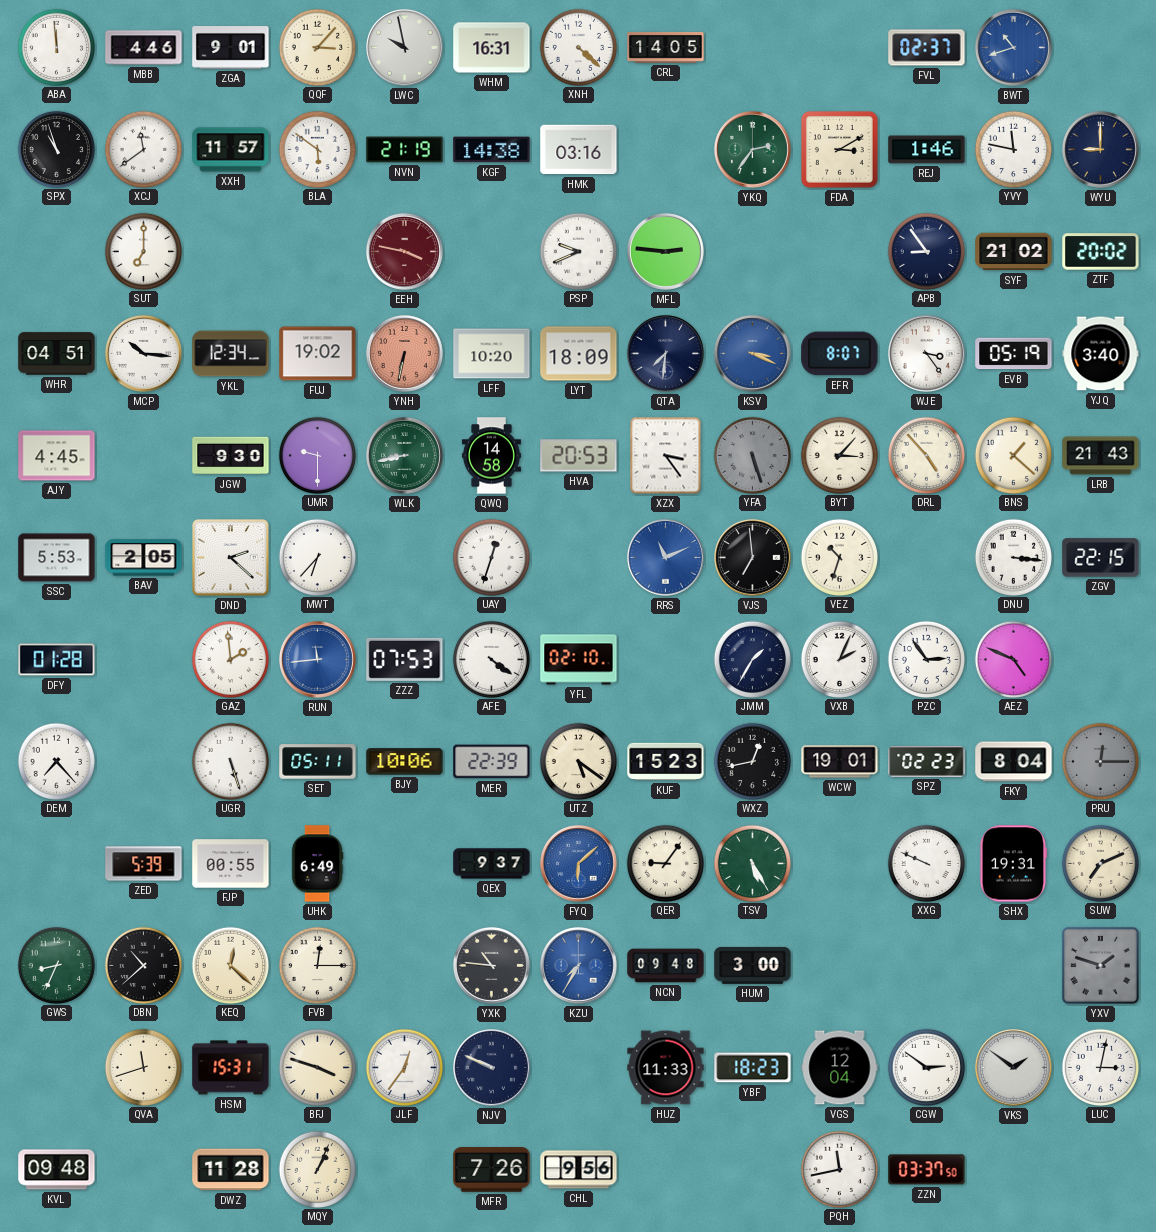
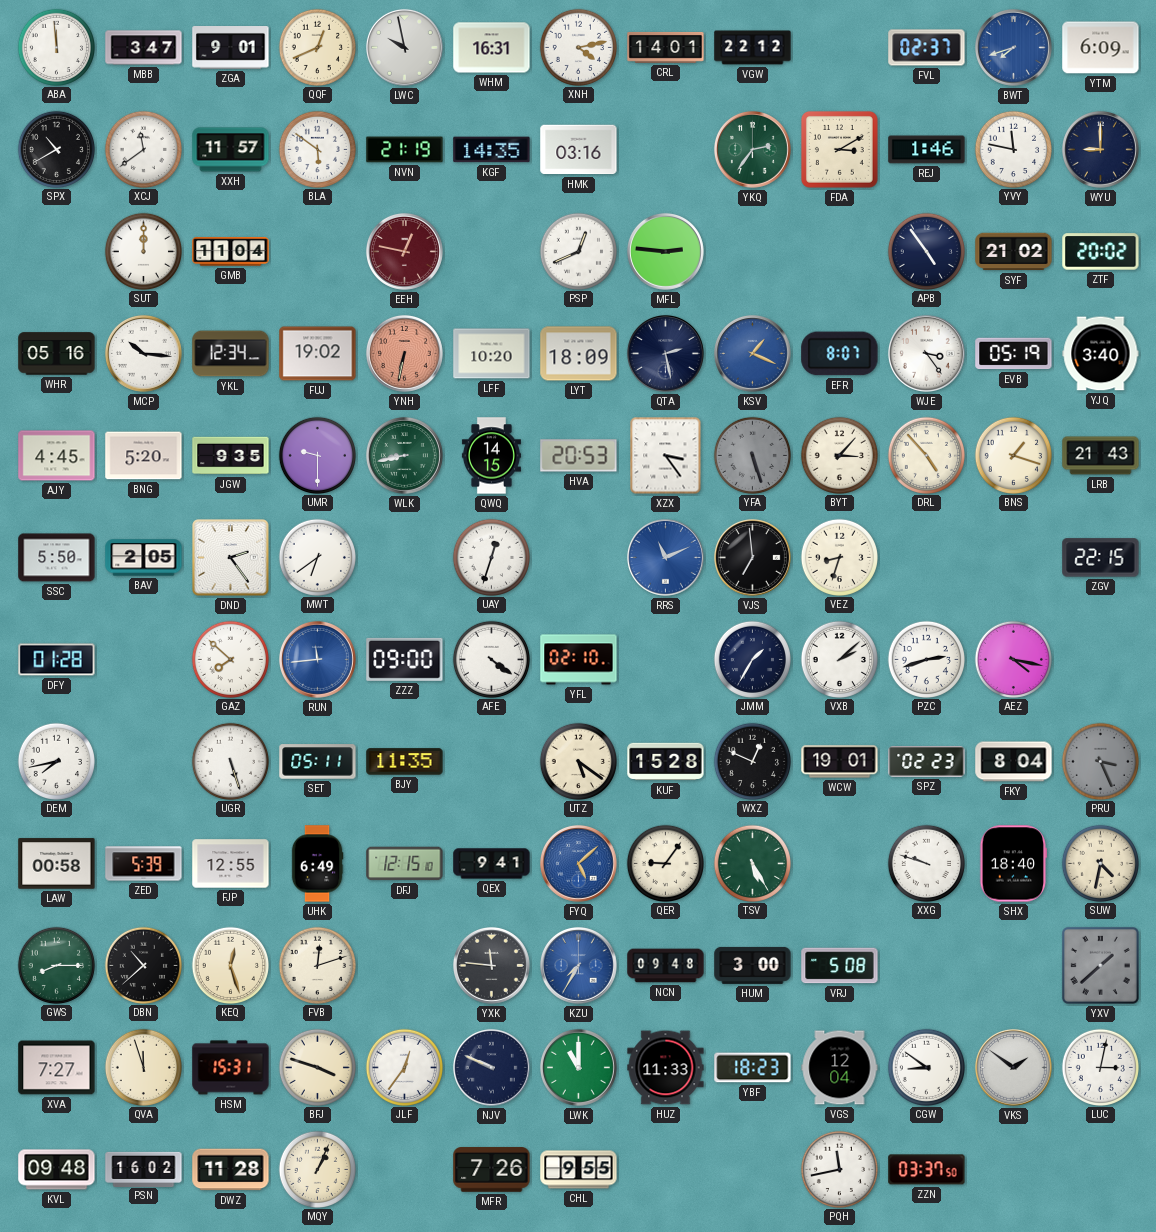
MBB: 4:46 -> 3:47 (144, 48)
QQF: 3:07 -> 12:41 (317, 47)
XNH: 4:22 -> 4:13 (578, 47)
CRL: 14:05 -> 14:01 (666, 47)
VGW: none -> 22:12 (753, 48)
BWT: 10:42 -> 7:42 (1013, 47)
YTM: none -> 6:09 (1101, 48)
SPX: 10:57 -> 10:40 (56, 149)
KGF: 14:38 -> 14:35 (492, 150)
SUT: 7:00 -> 12:00 (143, 251)
GMB: none -> 11:04 (231, 252)
EEH: 3:47 -> 12:47 (404, 251)
PSP: 9:41 -> 12:41 (578, 251)
APB: 8:54 -> 4:54 (926, 251)
WHR: 04:51 -> 05:16 (57, 354)
QTA: 7:31 -> 2:28 (665, 353)
KSV: 3:19 -> 1:19 (752, 353)
BNG: none -> 5:20 (144, 456)
JGW: 9:30 -> 9:35 (231, 456)
QWQ: 14:58 -> 14:15 (491, 456)
BNS: 1:22 -> 1:18 (1013, 455)
SSC: 5:53 -> 5:50 (57, 558)
DND: 2:22 -> 2:24 (231, 558)
MWT: 6:37 -> 6:39 (317, 557)
VEZ: 10:33 -> 8:33 (839, 557)
DNU: 3:16 -> none (1013, 557)
GAZ: 1:59 -> 7:52 (230, 659)
ZZZ: 07:53 -> 09:00 (405, 659)
VXB: 2:04 -> 2:08 (839, 659)
PZC: 2:54 -> 2:42 (926, 659)
AEZ: 4:49 -> 4:17 (1013, 659)
DEM: 7:23 -> 7:43 (56, 761)
BJY: 10:06 -> 11:35 (405, 762)
MER: 22:39 -> none (492, 762)
KUF: 15:23 -> 15:28 (666, 762)
WXZ: 12:43 -> 12:49 (752, 761)
PRU: 12:15 -> 3:26 (1100, 761)
LAW: none -> 00:58 (57, 864)
FJP: 00:55 -> 12:55 (231, 864)
DFJ: none -> 12:15 (405, 864)
QEX: 9:37 -> 9:41 (492, 864)
FYQ: 6:08 -> 5:08 (578, 863)
XXG: 9:49 -> 9:48 (926, 863)
SHX: 19:31 -> 18:40 (1014, 864)
SUW: 7:11 -> 4:32 (1100, 863)
GWS: 8:34 -> 8:15 (56, 965)
KEQ: 12:22 -> 12:27 (230, 965)
FVB: 12:15 -> 12:12 (317, 965)
YXK: 10:46 -> 11:46 (491, 965)
VRJ: none -> 5:08 (840, 966)
YXV: 1:48 -> 1:38 (1100, 965)
XVA: none -> 7:27 (57, 1068)
QVA: 11:42 -> 11:57 (143, 1067)
LWK: none -> 11:00 (578, 1067)
CGW: 2:51 -> 8:51 (926, 1067)
PSN: none -> 16:02 (144, 1169)
CHL: 9:56 -> 9:55 (579, 1170)
